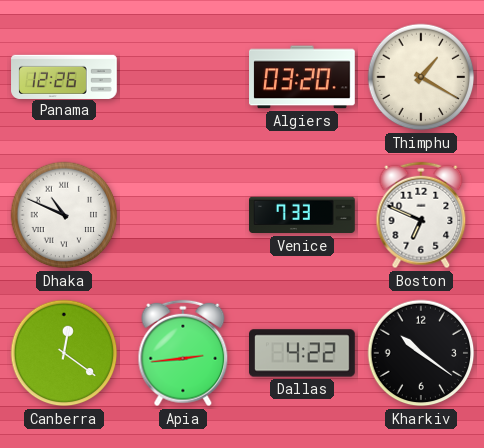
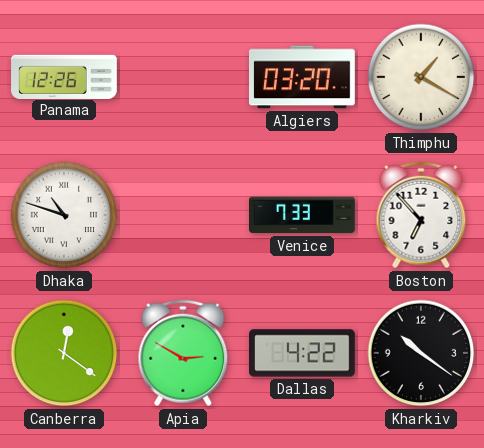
Dhaka: 10:49 -> 10:48 (64, 215)
Boston: 6:49 -> 6:53 (421, 215)
Apia: 2:44 -> 2:50 (183, 353)
